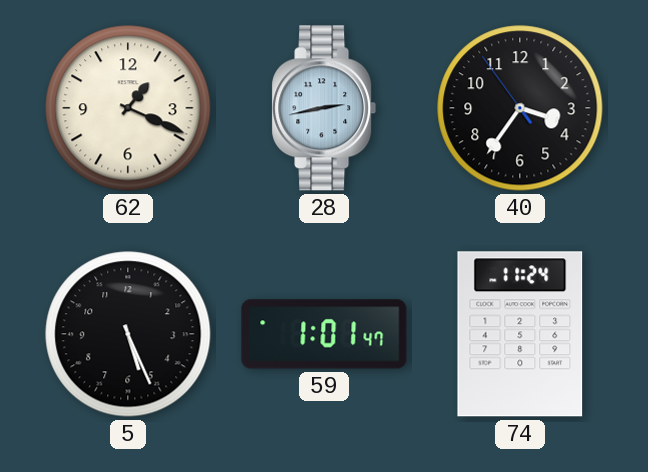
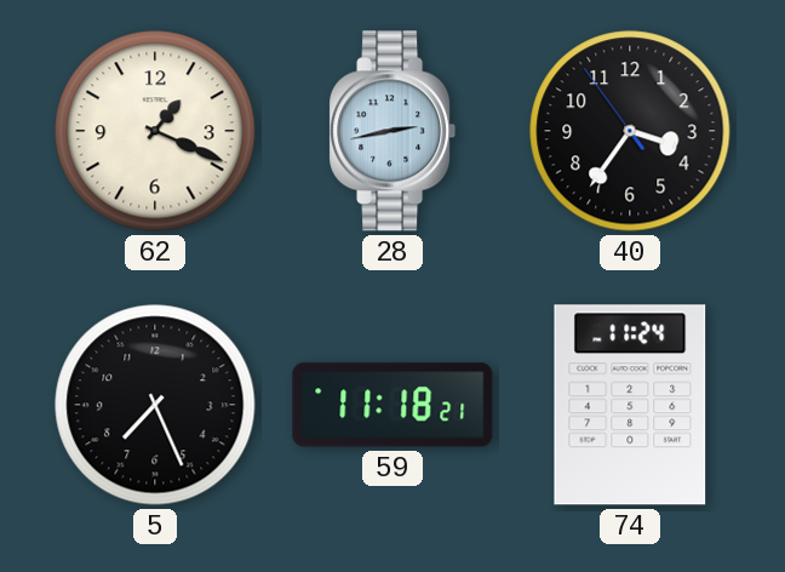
5: 5:26 -> 7:26 (155, 405)
59: 1:01 -> 11:18 (392, 405)
